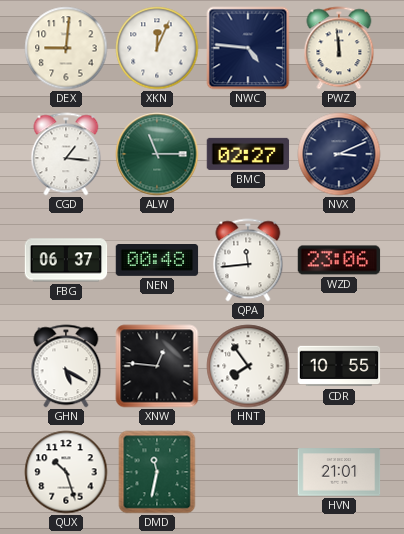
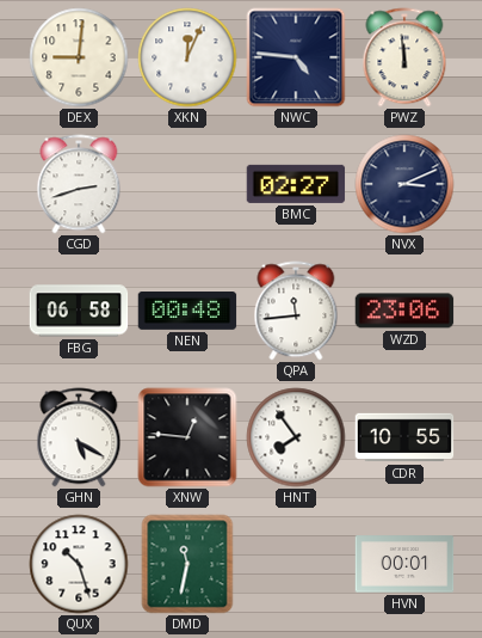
CGD: 1:16 -> 2:42 (79, 184)
ALW: 11:15 -> none (157, 154)
FBG: 06:37 -> 06:58 (79, 311)
HVN: 21:01 -> 00:01 (404, 564)
